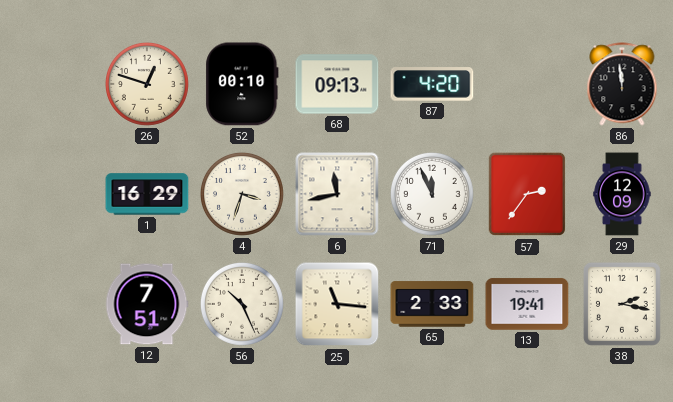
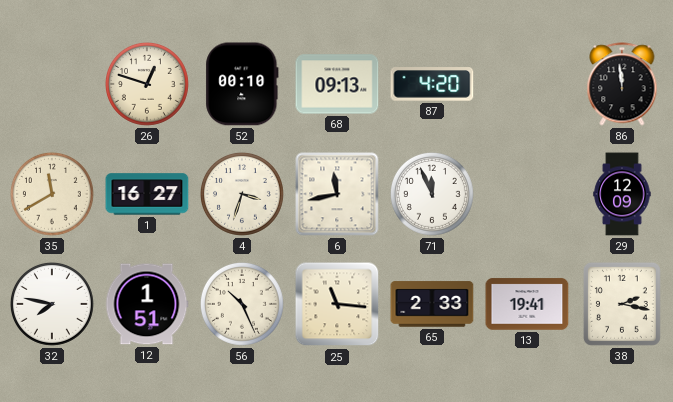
35: none -> 11:40 (52, 194)
1: 16:29 -> 16:27 (147, 194)
57: 2:36 -> none (527, 194)
32: none -> 7:47 (52, 304)
12: 7:51 -> 1:51 (147, 304)
